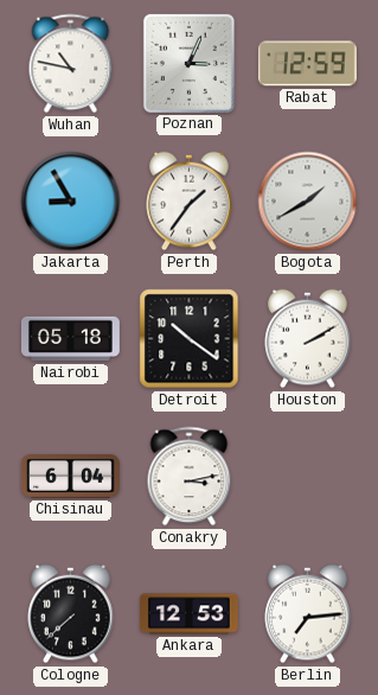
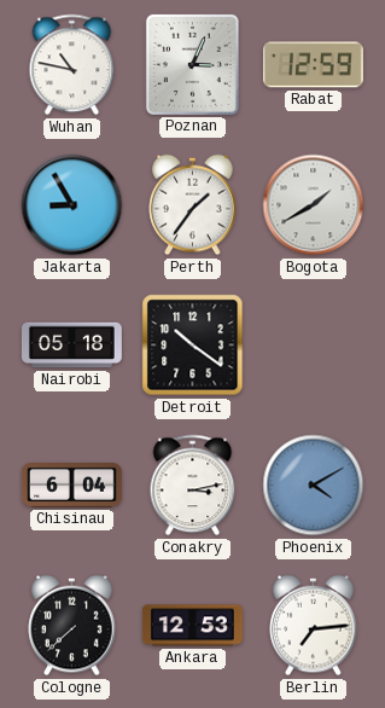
Houston: 2:10 -> none (308, 339)
Phoenix: none -> 4:10 (314, 486)
